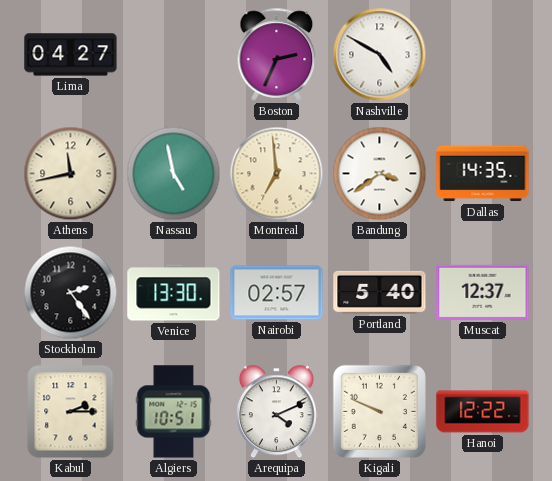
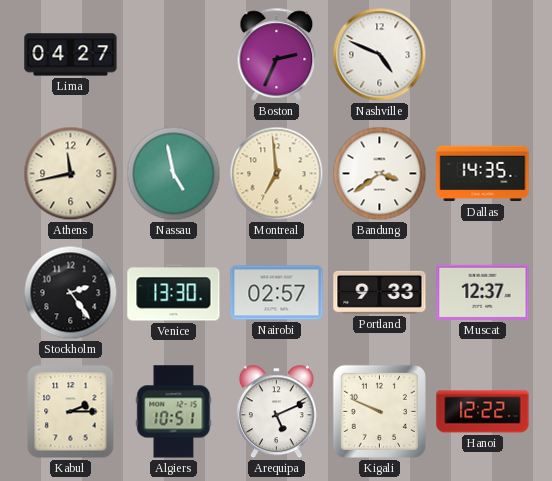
Nashville: 4:50 -> 4:49 (380, 55)
Portland: 5:40 -> 9:33 (380, 292)
Arequipa: 4:11 -> 5:11 (276, 412)
